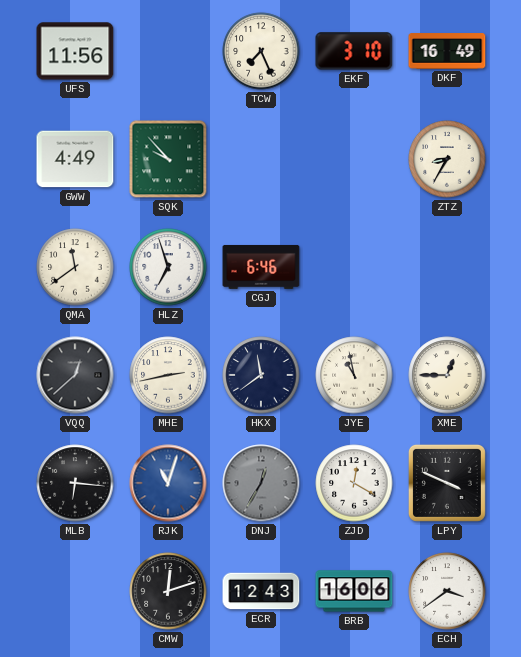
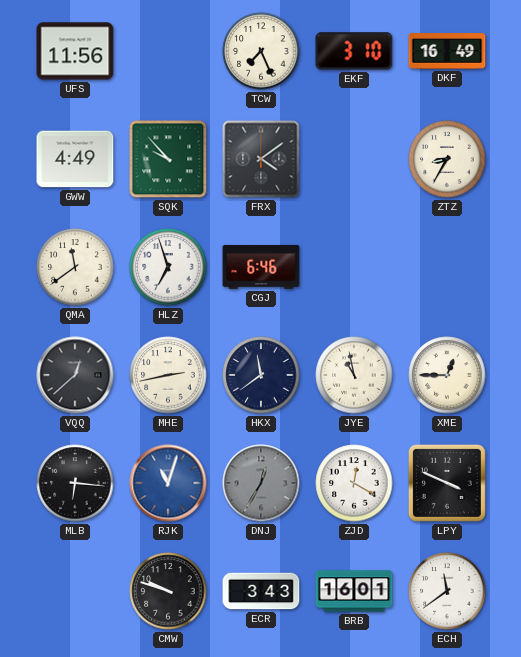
FRX: none -> 4:09 (261, 159)
CMW: 12:12 -> 9:48 (168, 591)
ECR: 12:43 -> 3:43 (261, 591)
BRB: 16:06 -> 16:01 (354, 591)
ECH: 3:39 -> 11:39 (447, 591)
